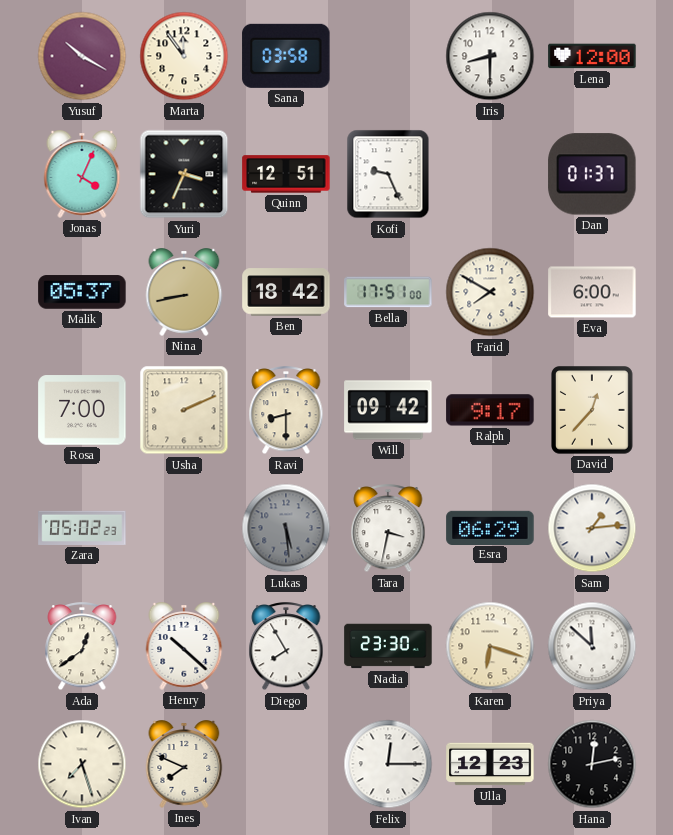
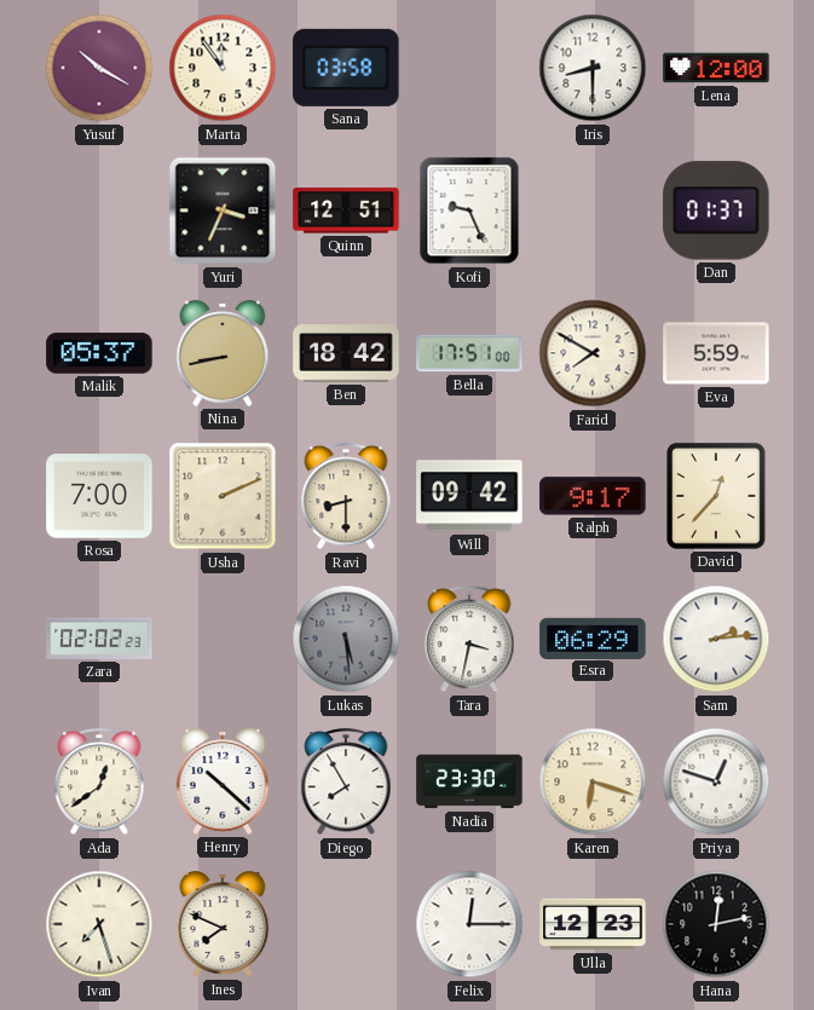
Jonas: 4:04 -> none (82, 174)
Eva: 6:00 -> 5:59 (716, 353)
Zara: 05:02 -> 02:02 (99, 639)
Sam: 1:14 -> 2:14 (716, 639)
Priya: 11:52 -> 12:48 (716, 781)
